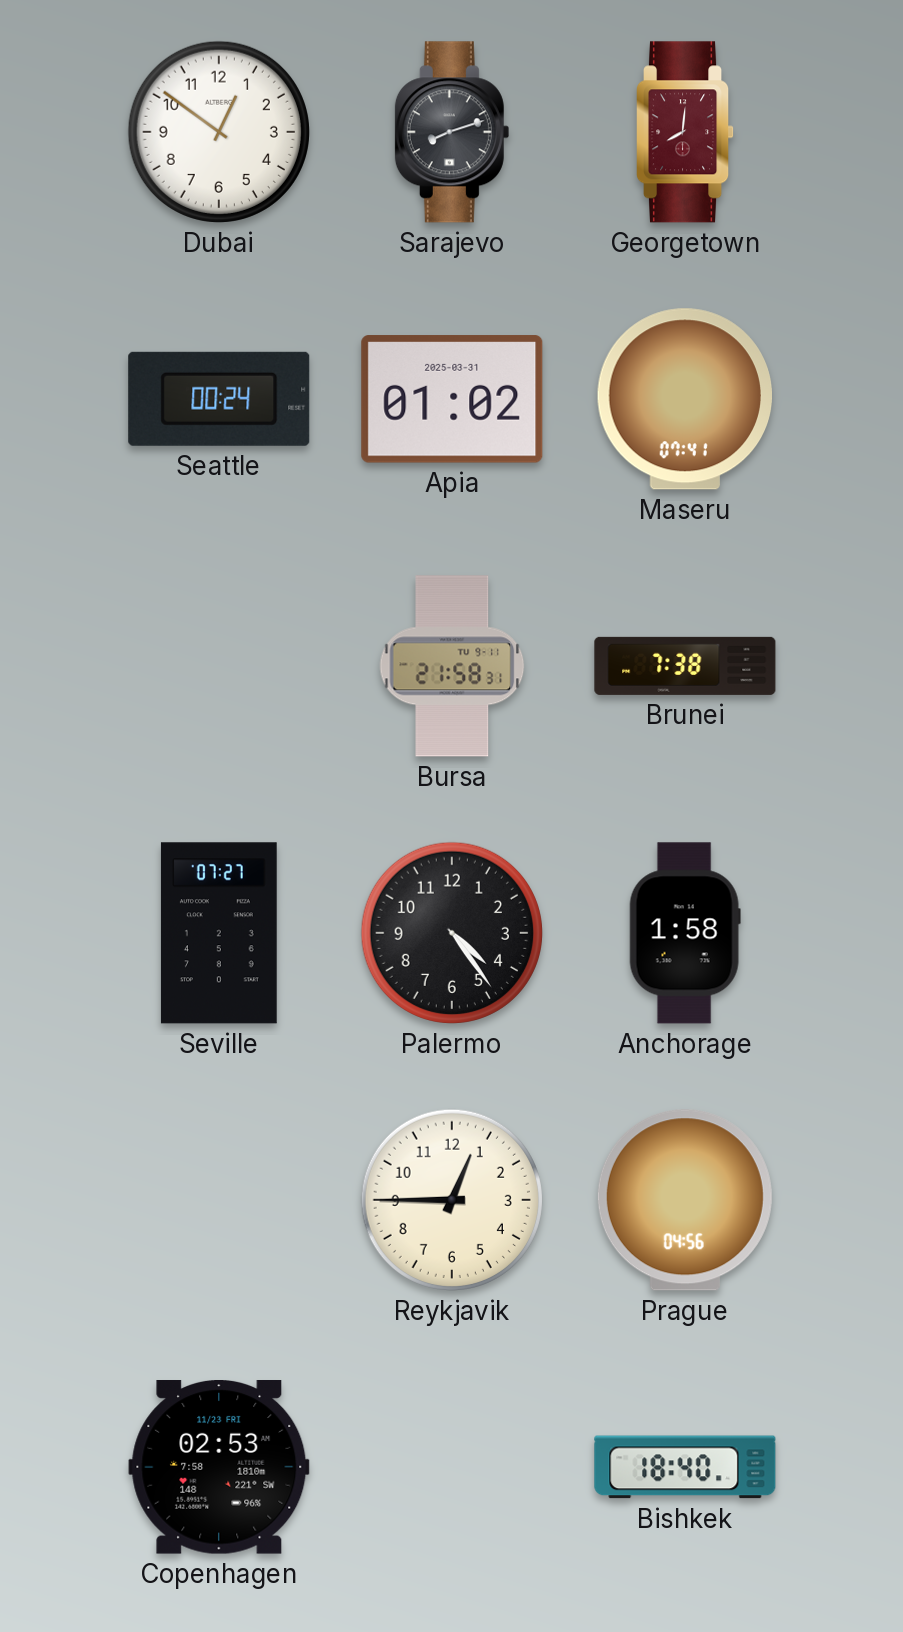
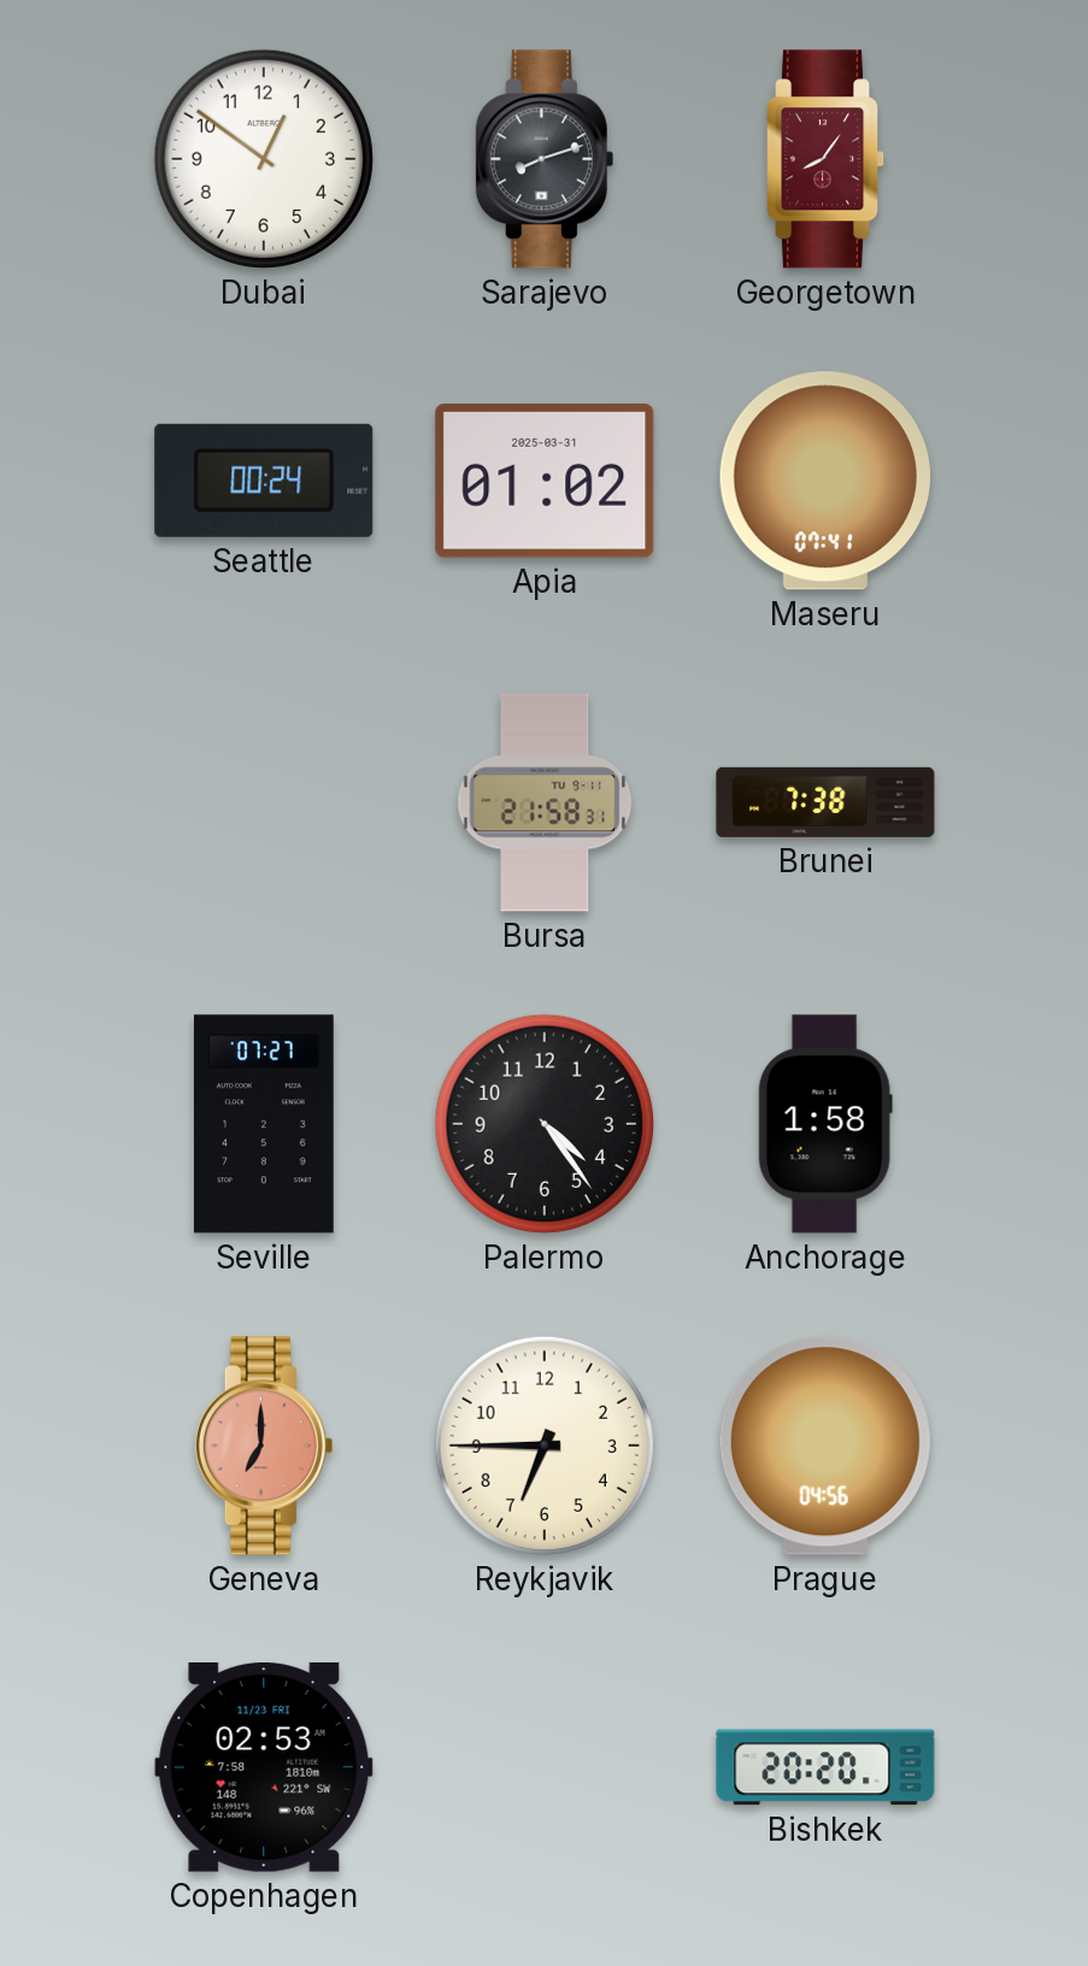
Georgetown: 8:01 -> 8:06 (827, 159)
Geneva: none -> 7:00 (264, 1446)
Reykjavik: 12:45 -> 6:45 (545, 1446)
Bishkek: 18:40 -> 20:20 (825, 1767)
